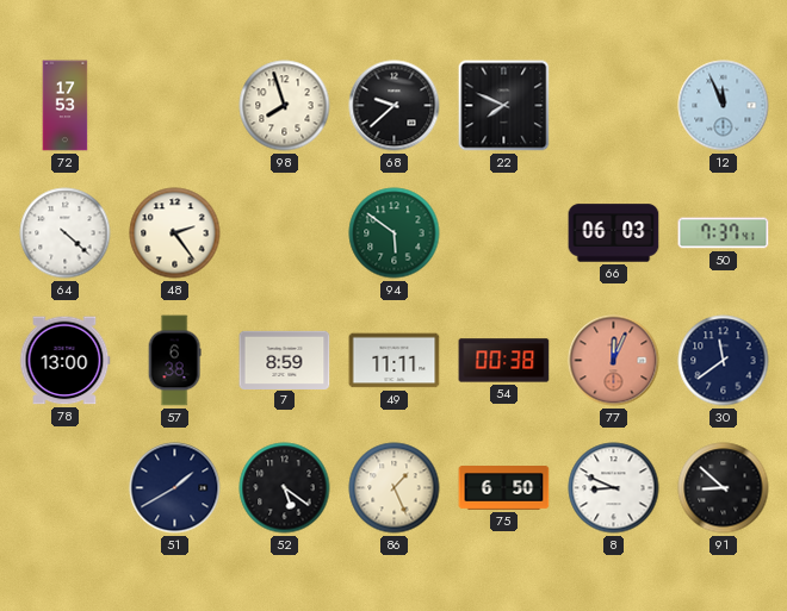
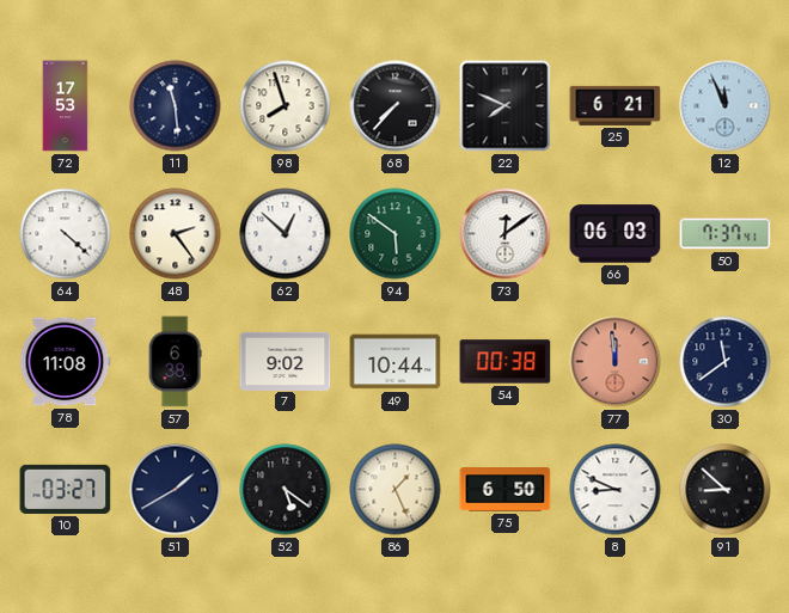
11: none -> 11:29 (176, 106)
68: 9:38 -> 7:37 (396, 106)
25: none -> 6:21 (616, 105)
62: none -> 12:52 (286, 234)
73: none -> 12:09 (506, 234)
78: 13:00 -> 11:08 (65, 362)
7: 8:59 -> 9:02 (286, 361)
49: 11:11 -> 10:44 (396, 362)
77: 12:04 -> 11:59 (616, 362)
10: none -> 03:27 (66, 489)
